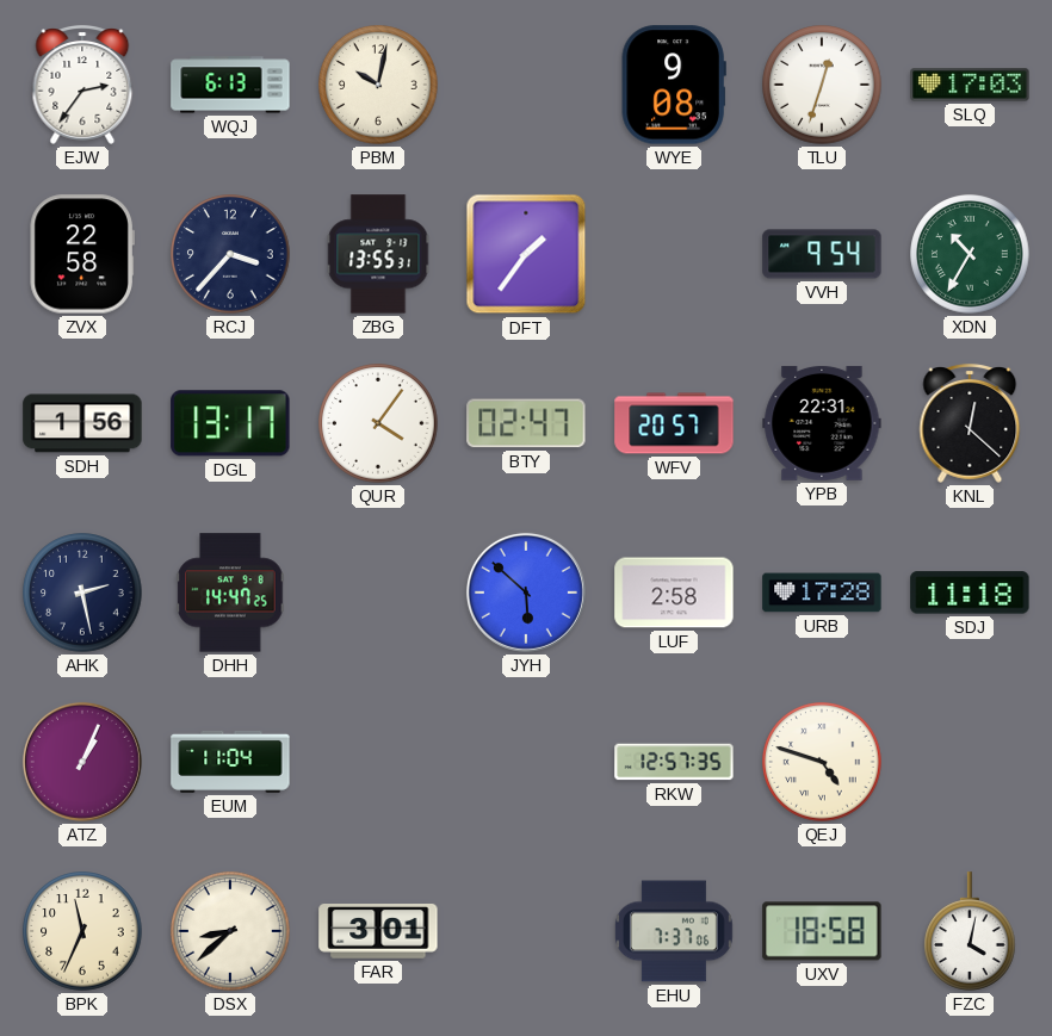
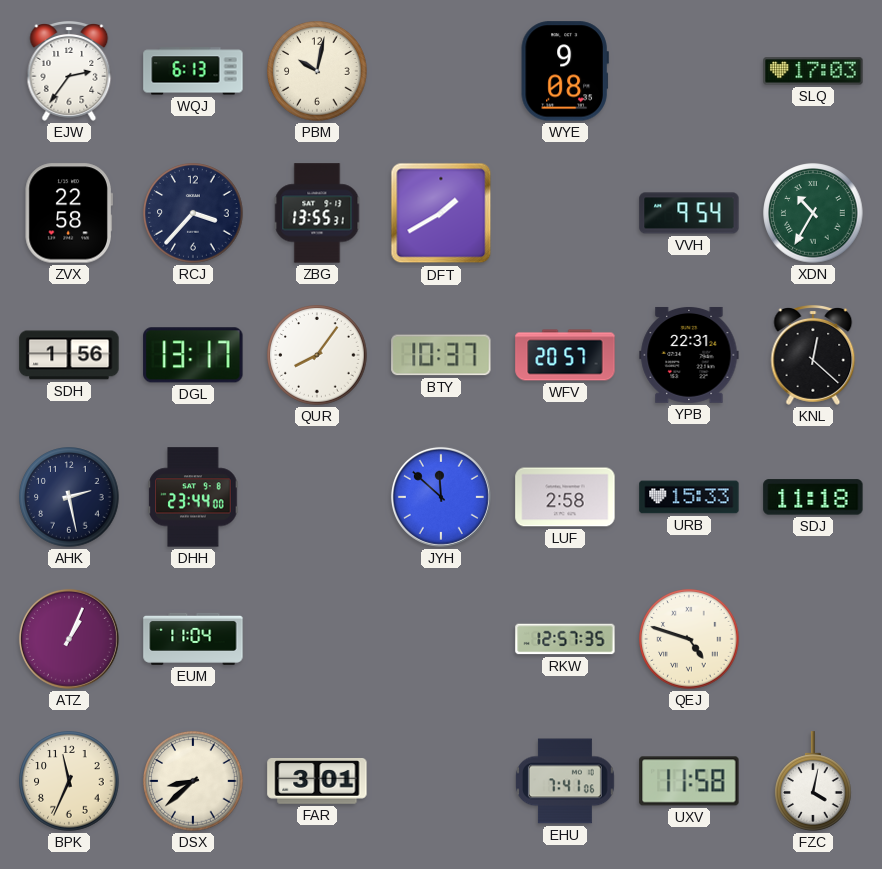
TLU: 12:33 -> none (822, 85)
DFT: 1:36 -> 1:40 (441, 213)
QUR: 4:06 -> 8:06 (317, 355)
BTY: 02:47 -> 10:37 (441, 355)
DHH: 14:47 -> 23:44 (193, 497)
JYH: 5:52 -> 11:52 (441, 497)
URB: 17:28 -> 15:33 (689, 497)
EHU: 7:37 -> 7:41 (565, 781)
UXV: 18:58 -> 11:58 (689, 781)
